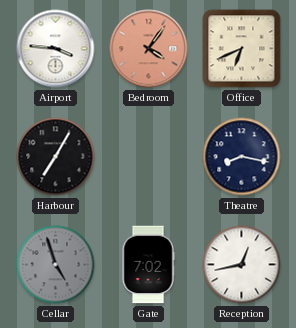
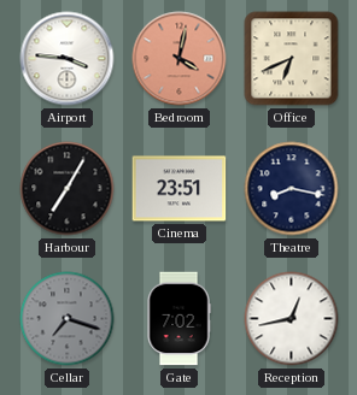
Bedroom: 4:06 -> 4:02 (180, 59)
Cinema: none -> 23:51 (180, 189)
Cellar: 4:57 -> 7:18 (68, 319)
